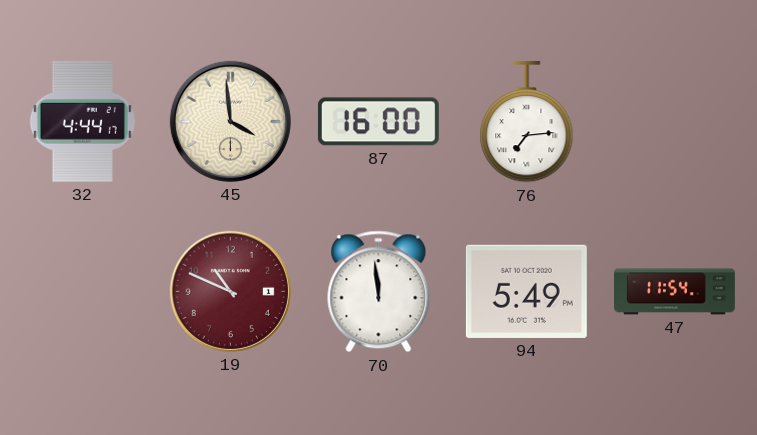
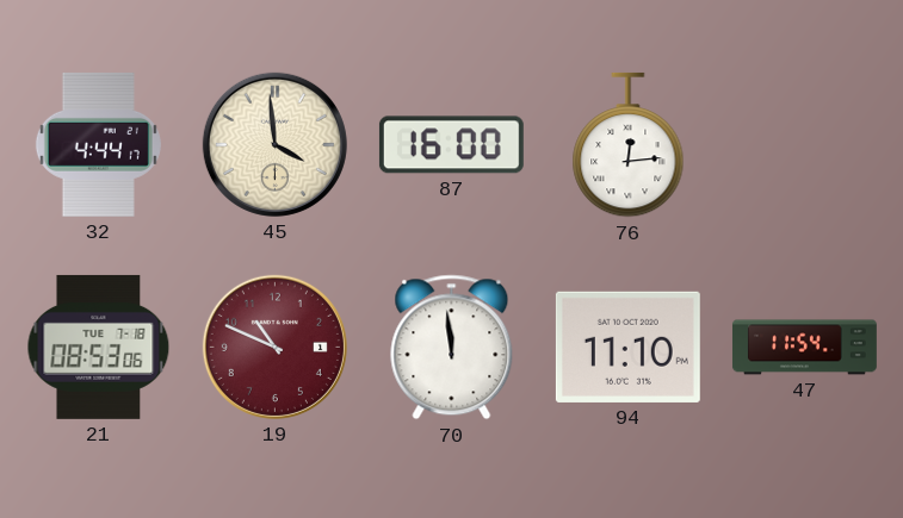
76: 7:14 -> 12:14 (629, 145)
21: none -> 08:53 (99, 347)
94: 5:49 -> 11:10 (627, 347)
